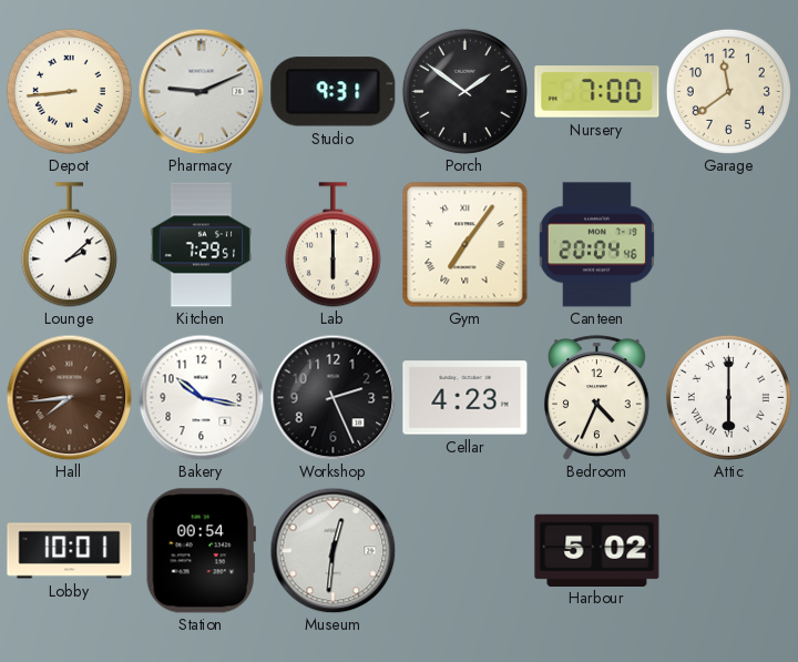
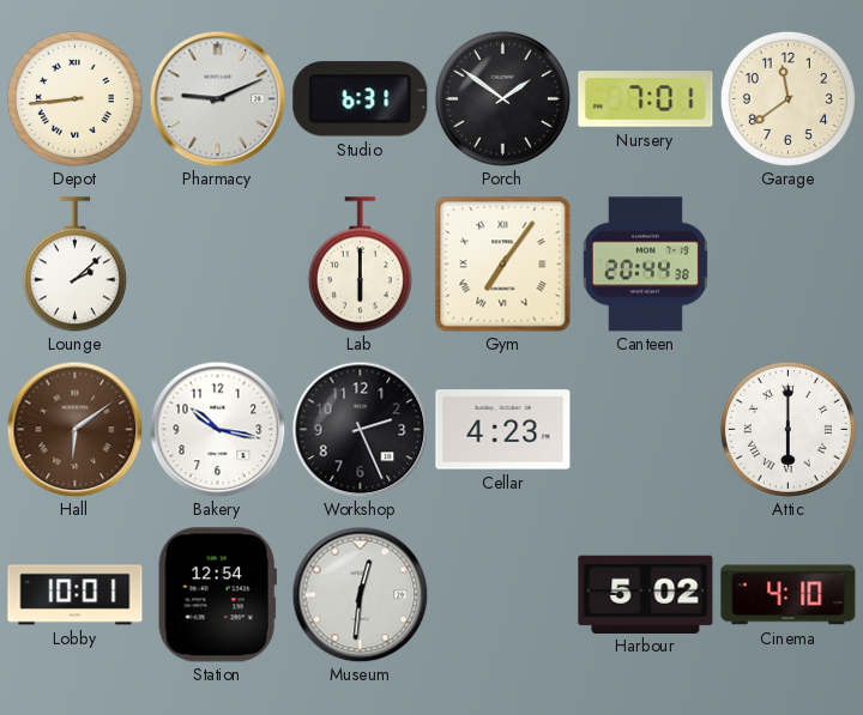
Studio: 9:31 -> 6:31 (361, 99)
Nursery: 7:00 -> 7:01 (646, 99)
Kitchen: 7:29 -> none (201, 245)
Canteen: 20:04 -> 20:44 (645, 265)
Hall: 7:44 -> 6:09 (74, 429)
Bedroom: 4:34 -> none (596, 398)
Station: 00:54 -> 12:54 (217, 595)
Cinema: none -> 4:10 (789, 595)
